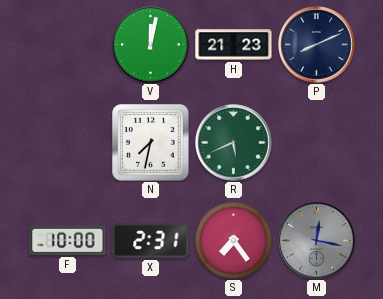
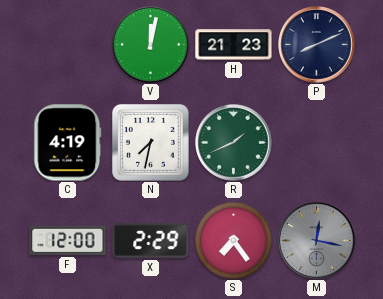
C: none -> 4:19 (68, 143)
R: 5:41 -> 1:41 (234, 143)
F: 10:00 -> 12:00 (68, 240)
X: 2:31 -> 2:29 (151, 240)
